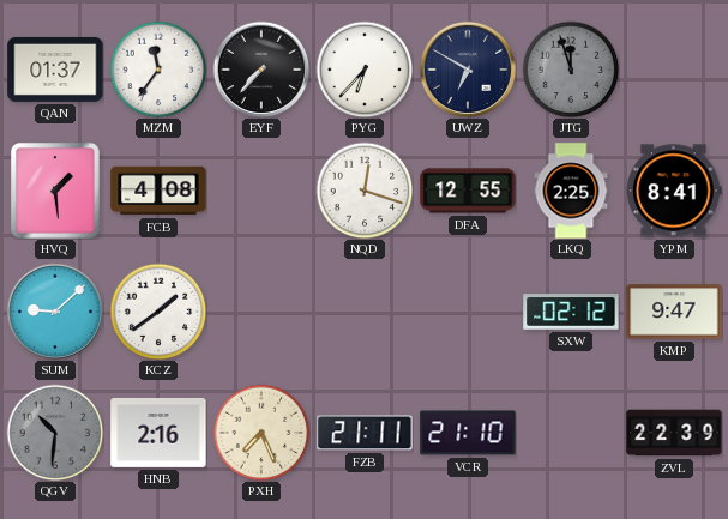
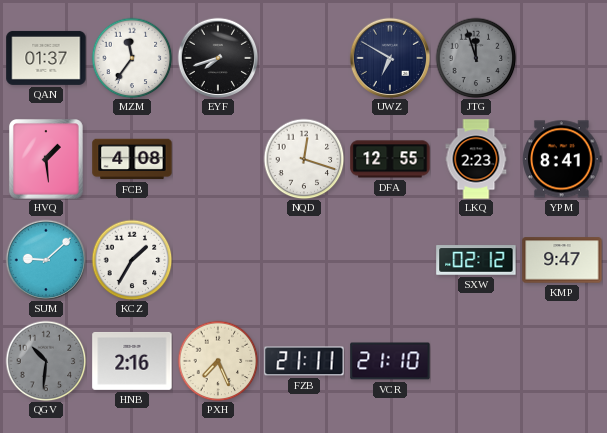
EYF: 7:37 -> 7:42 (218, 58)
PYG: 6:37 -> none (365, 70)
LKQ: 2:25 -> 2:23 (476, 159)
KCZ: 1:39 -> 1:35 (132, 260)
ZVL: 22:39 -> none (674, 433)
